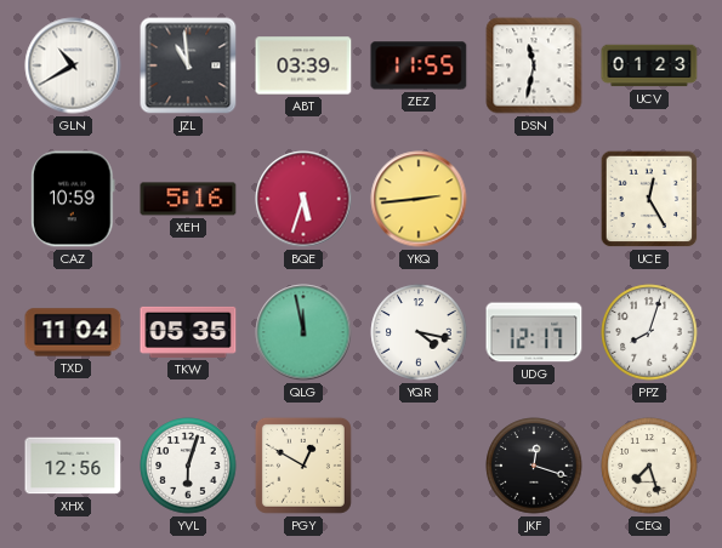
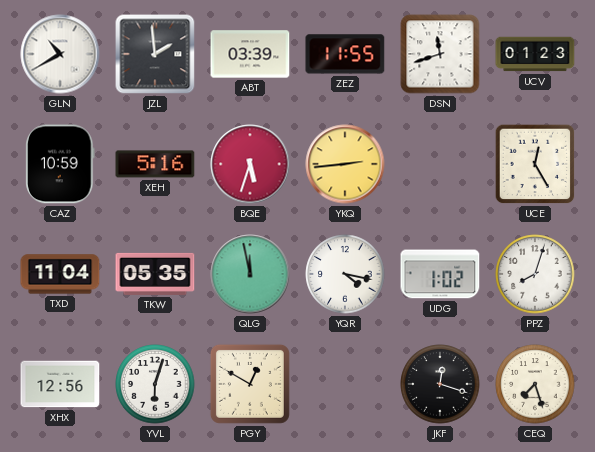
JZL: 10:59 -> 1:59 (155, 54)
DSN: 11:32 -> 11:42 (440, 54)
UDG: 12:17 -> 1:02 (440, 274)
